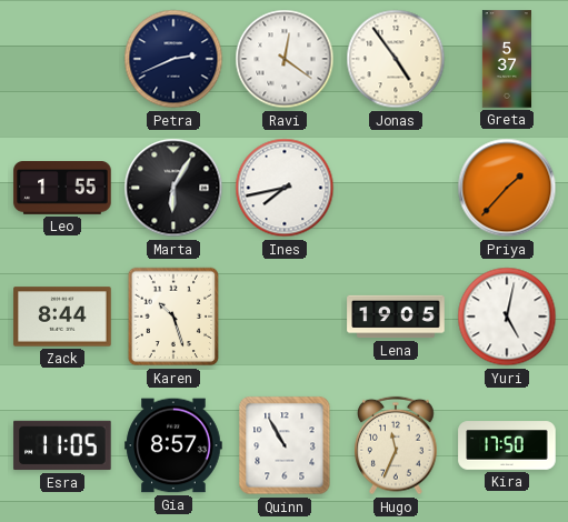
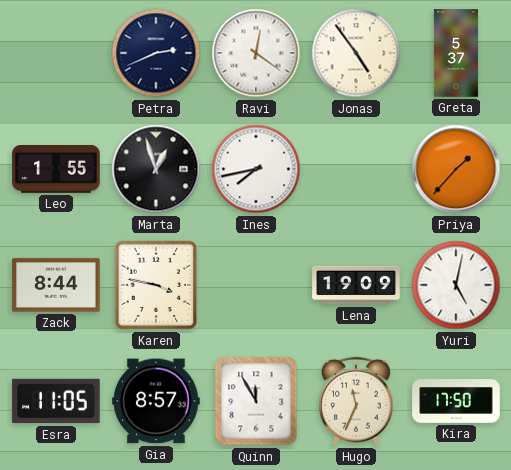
Marta: 6:05 -> 12:57 (156, 169)
Karen: 10:27 -> 3:47 (156, 285)
Lena: 19:05 -> 19:09 (356, 285)
Quinn: 10:55 -> 11:55 (256, 401)
